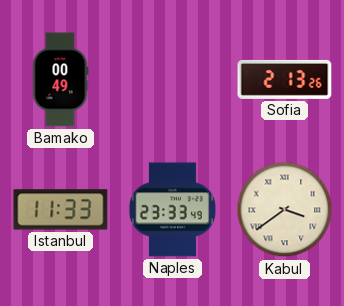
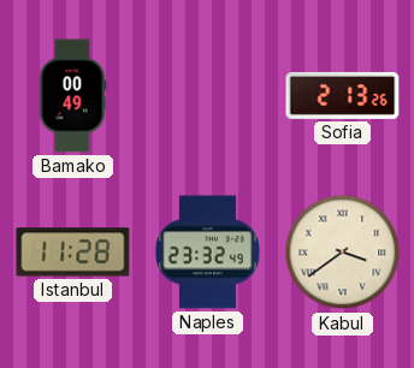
Istanbul: 11:33 -> 11:28 (73, 253)
Naples: 23:33 -> 23:32 (207, 253)
